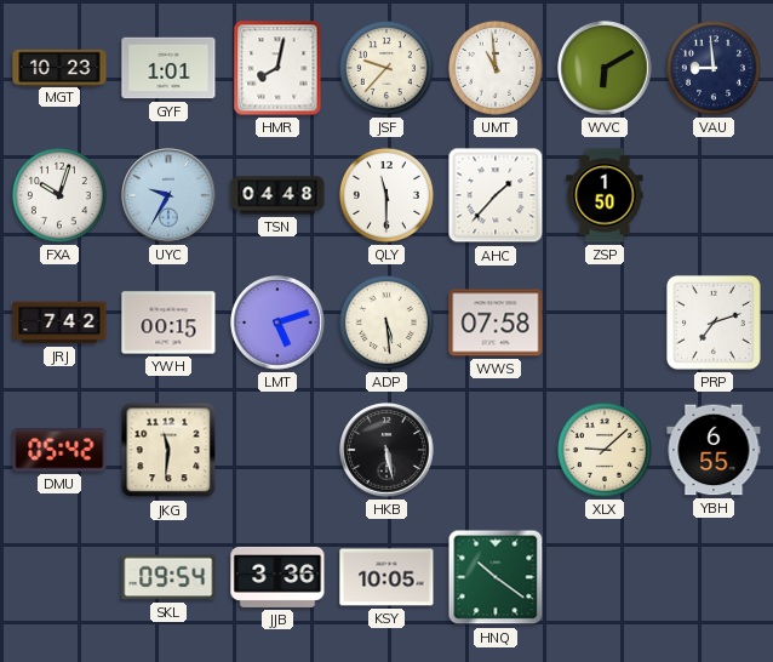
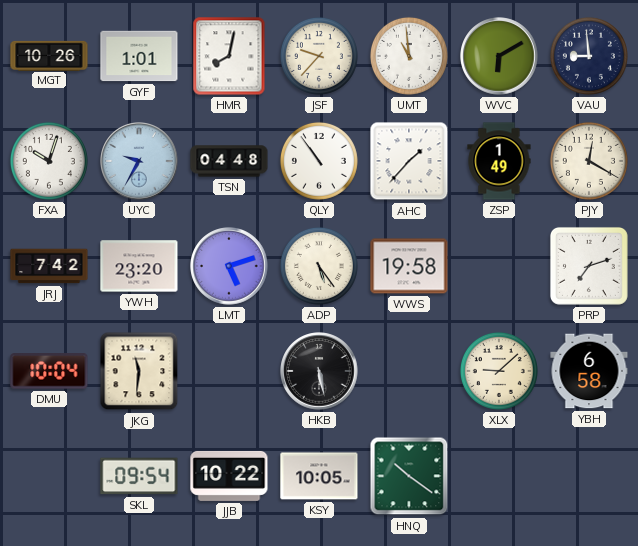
MGT: 10:23 -> 10:26 (49, 55)
QLY: 11:30 -> 10:54 (319, 161)
ZSP: 1:50 -> 1:49 (499, 161)
PJY: none -> 12:20 (589, 161)
YWH: 00:15 -> 23:20 (139, 266)
ADP: 5:29 -> 5:24 (319, 266)
WWS: 07:58 -> 19:58 (409, 266)
DMU: 05:42 -> 10:04 (49, 371)
YBH: 6:55 -> 6:58 (589, 371)
JJB: 3:36 -> 10:22 (229, 476)
